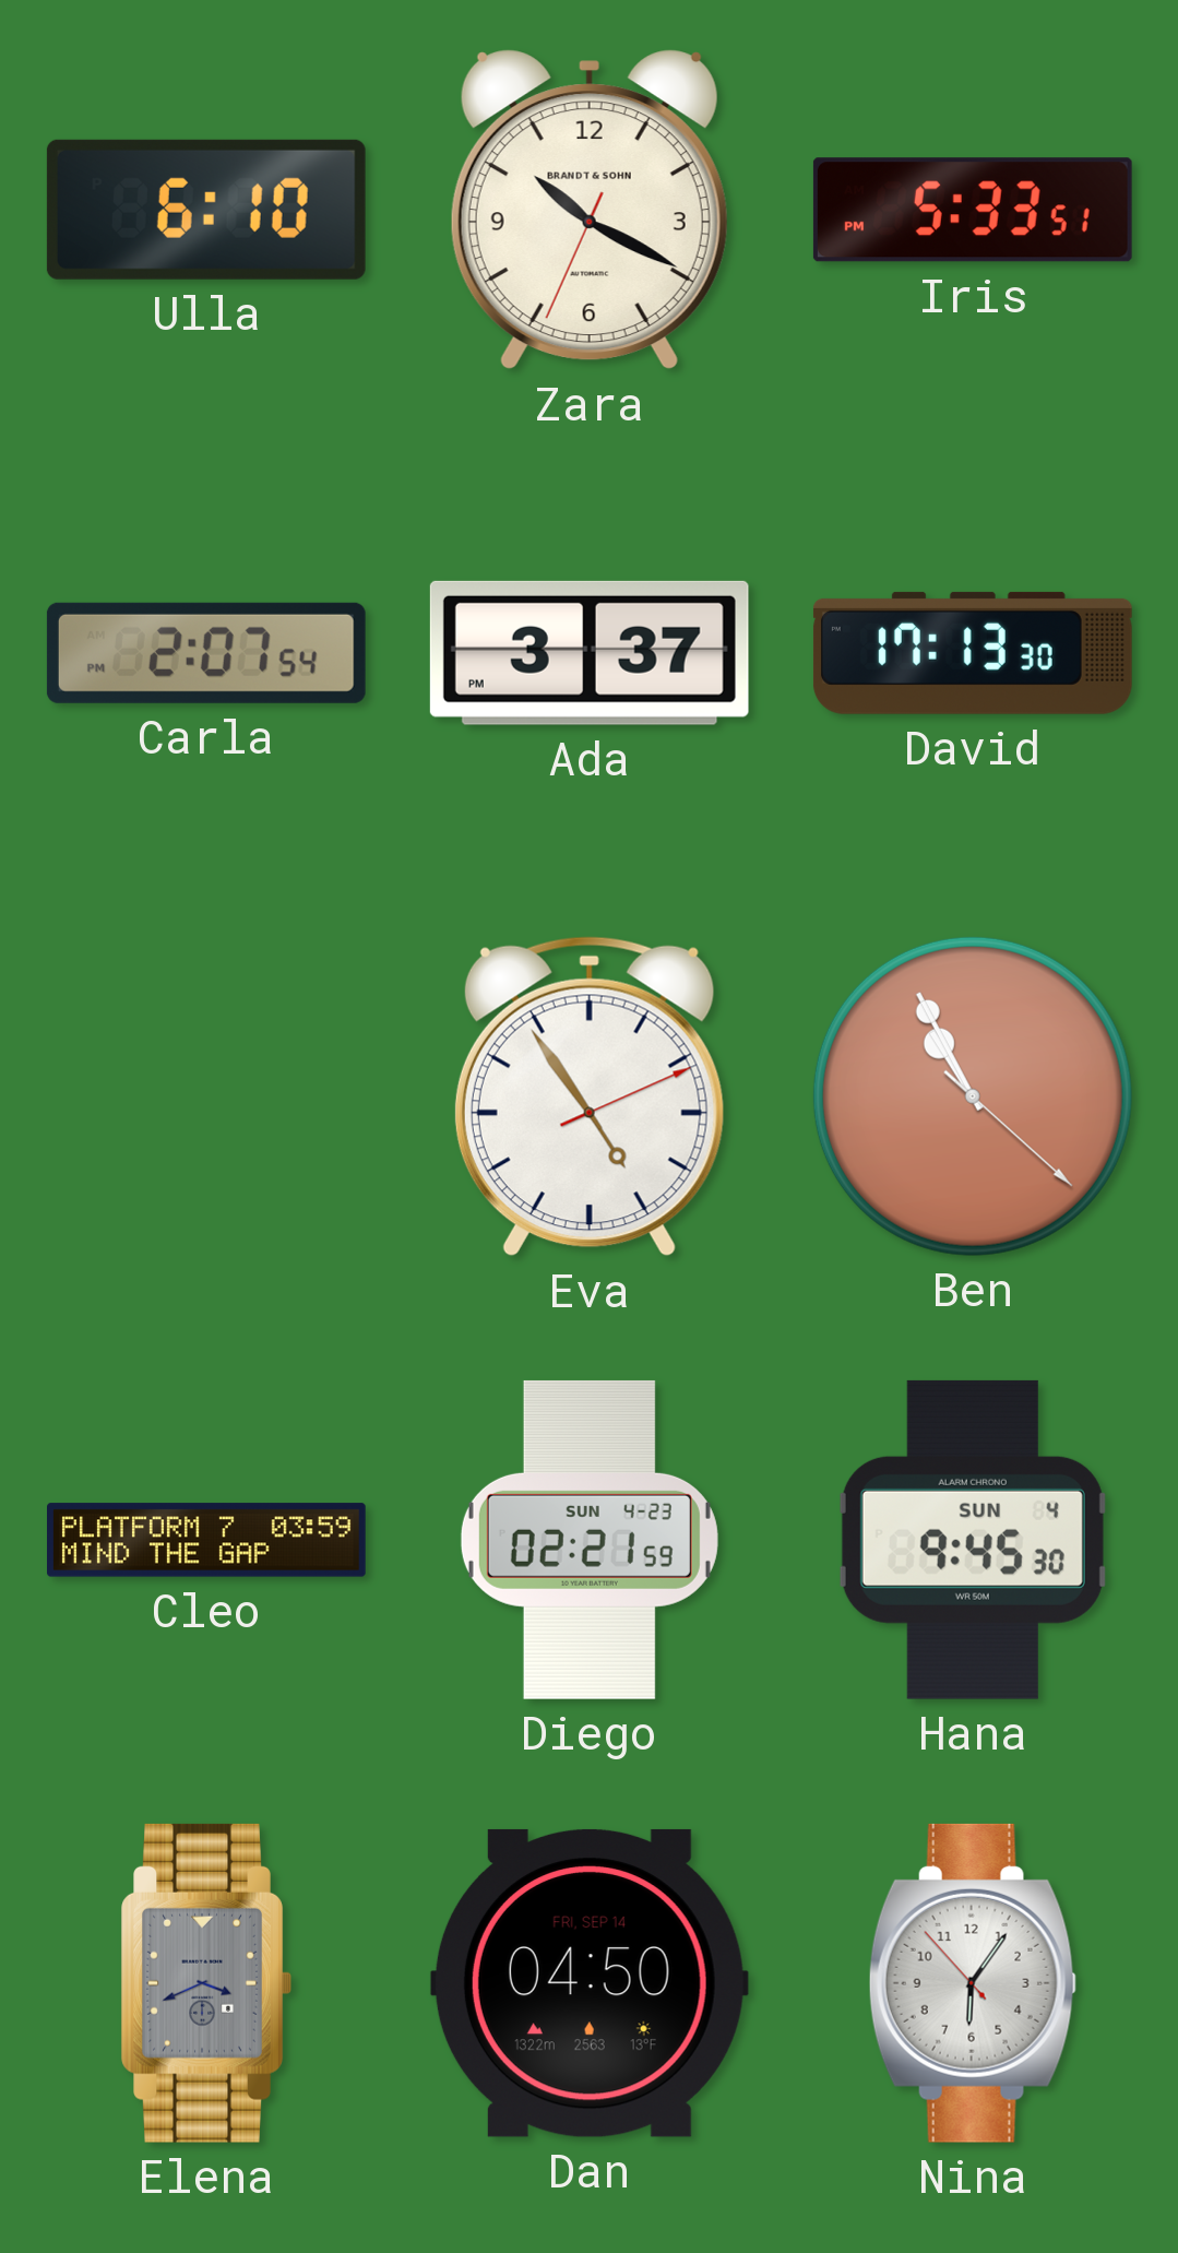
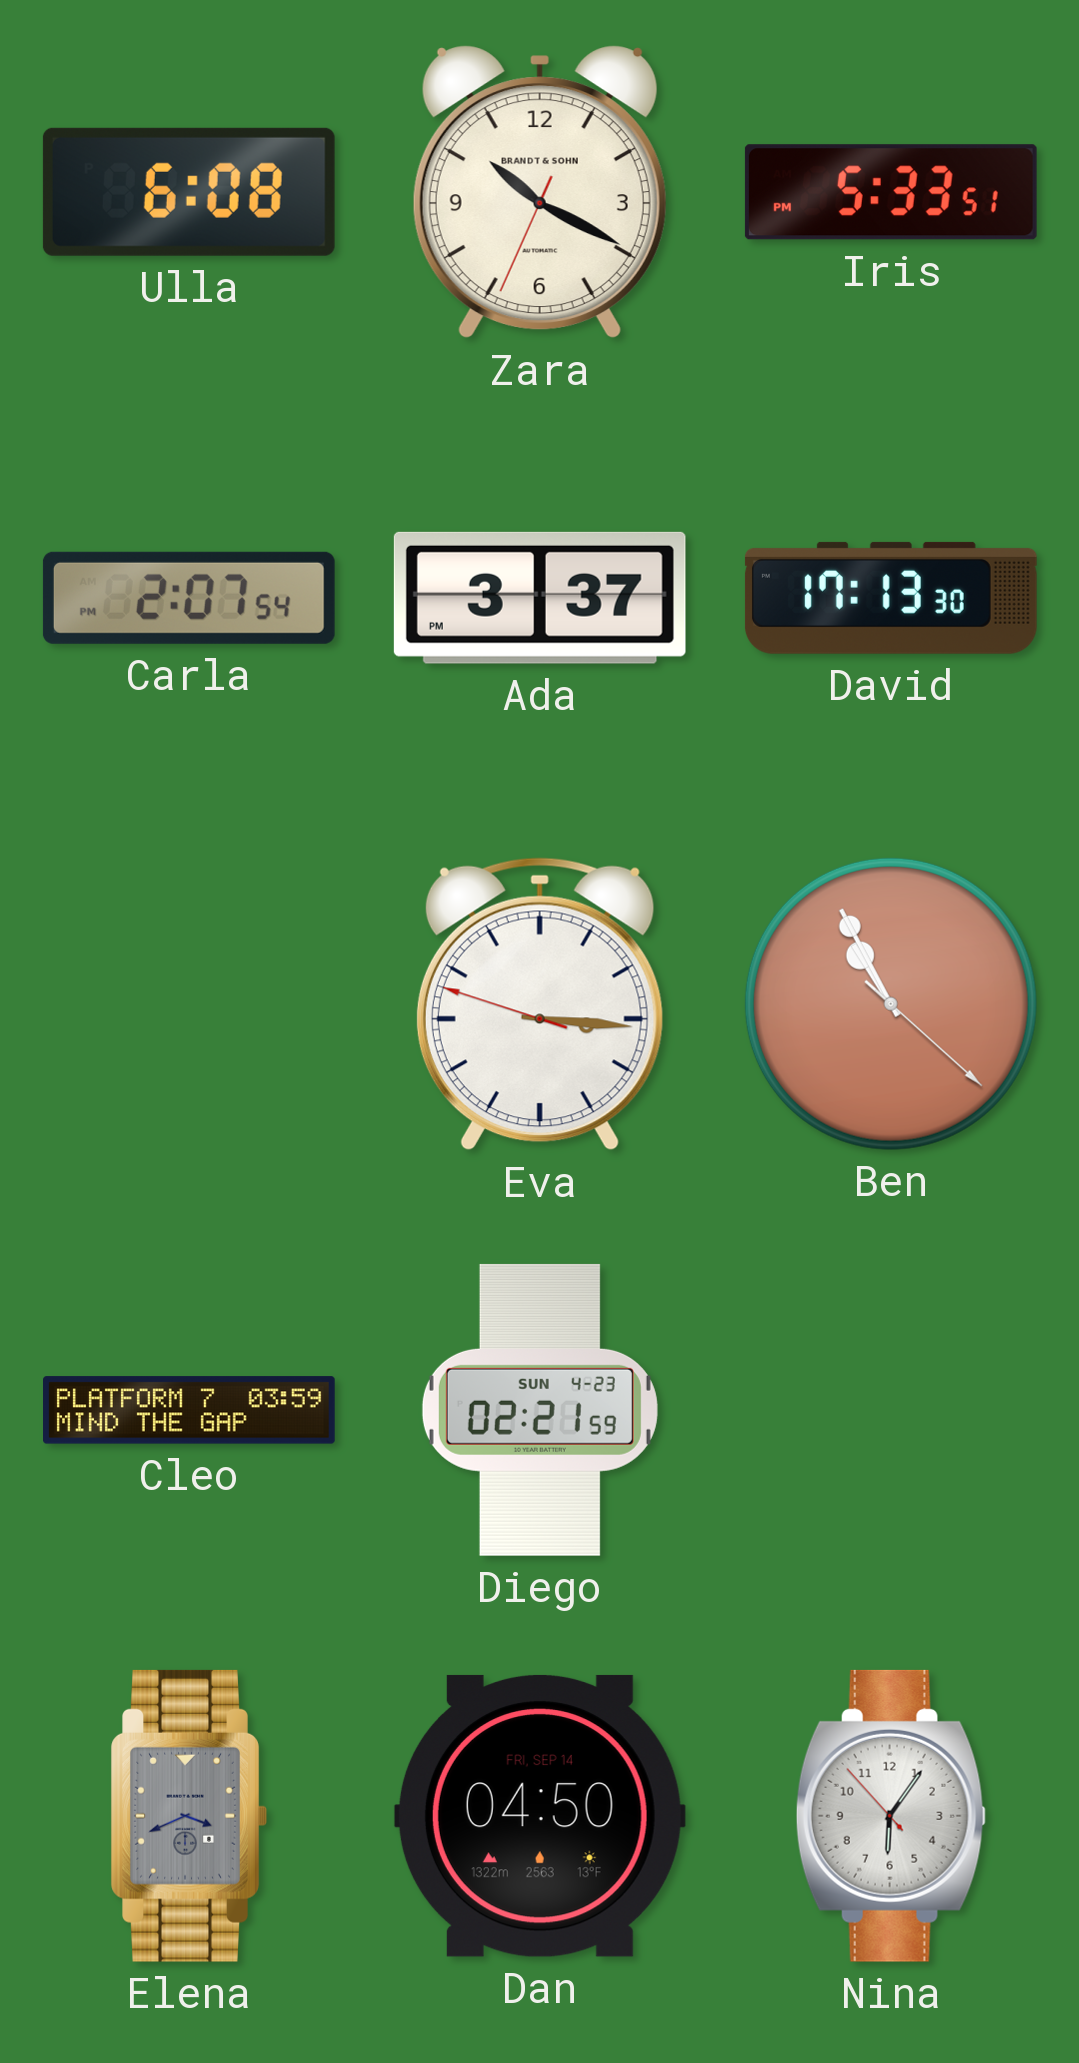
Ulla: 6:10 -> 6:08 (189, 192)
Eva: 4:54 -> 3:15 (540, 1004)
Hana: 9:45 -> none (973, 1540)
